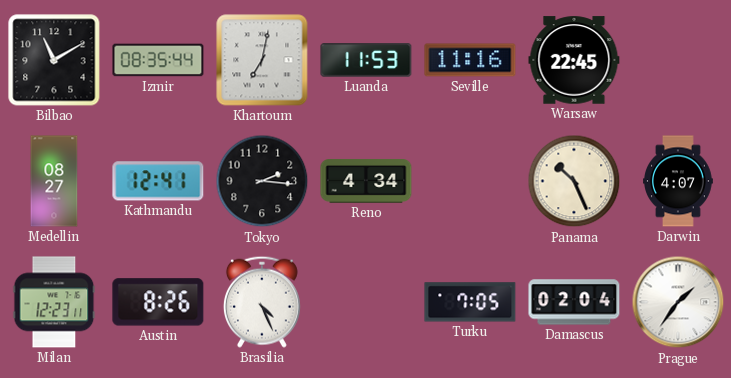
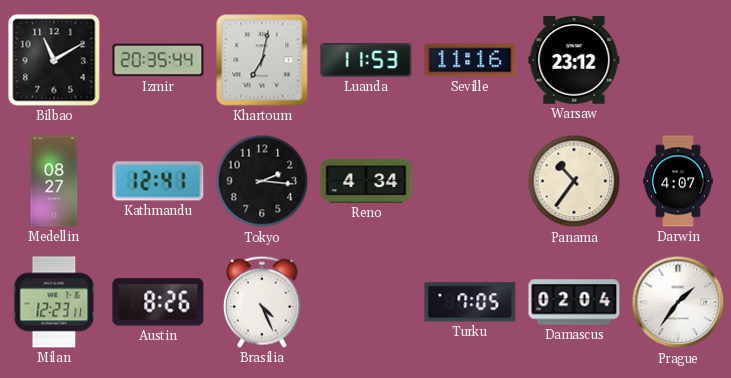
Izmir: 08:35 -> 20:35 (158, 60)
Warsaw: 22:45 -> 23:12 (574, 60)
Panama: 10:26 -> 10:36 (574, 181)
